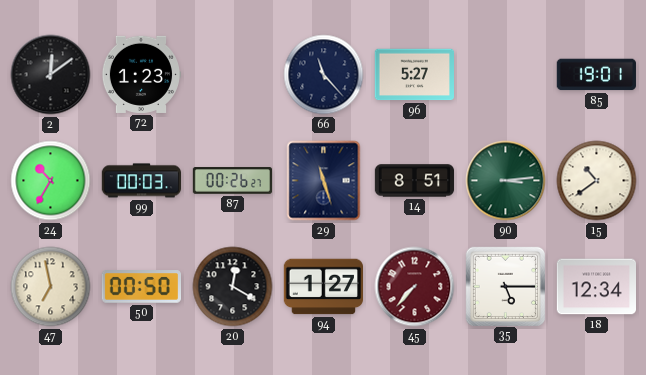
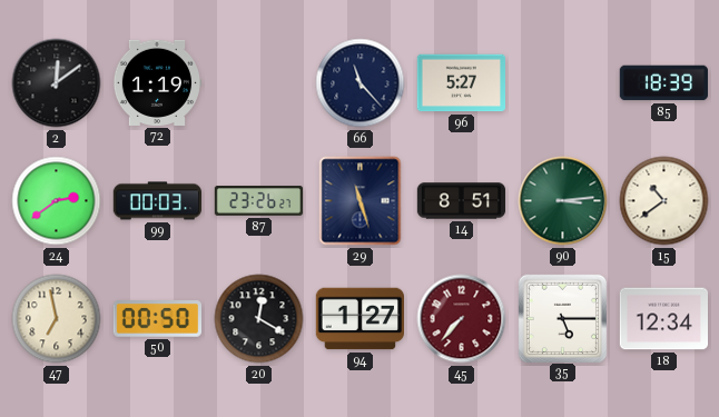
72: 1:23 -> 1:19 (156, 82)
85: 19:01 -> 18:39 (663, 83)
24: 10:35 -> 2:39 (57, 201)
87: 00:26 -> 23:26 (259, 201)
